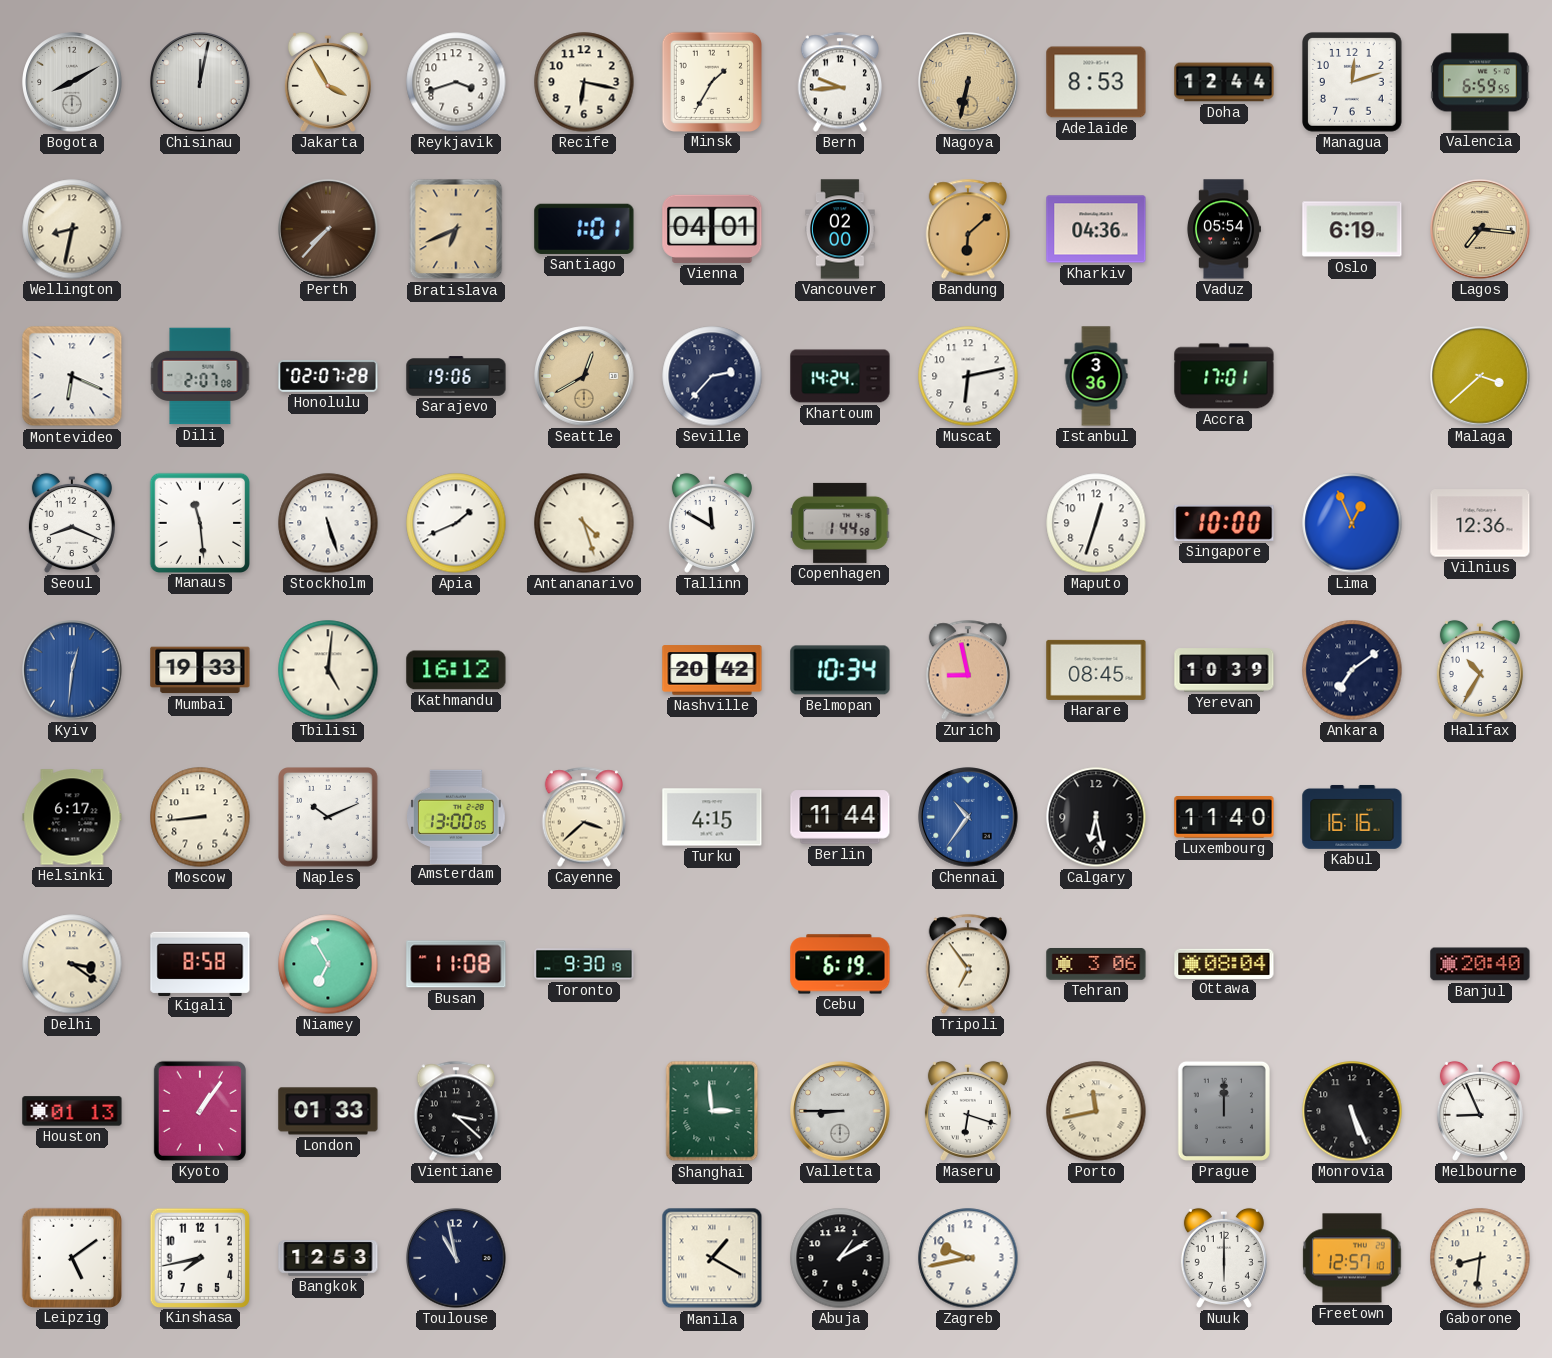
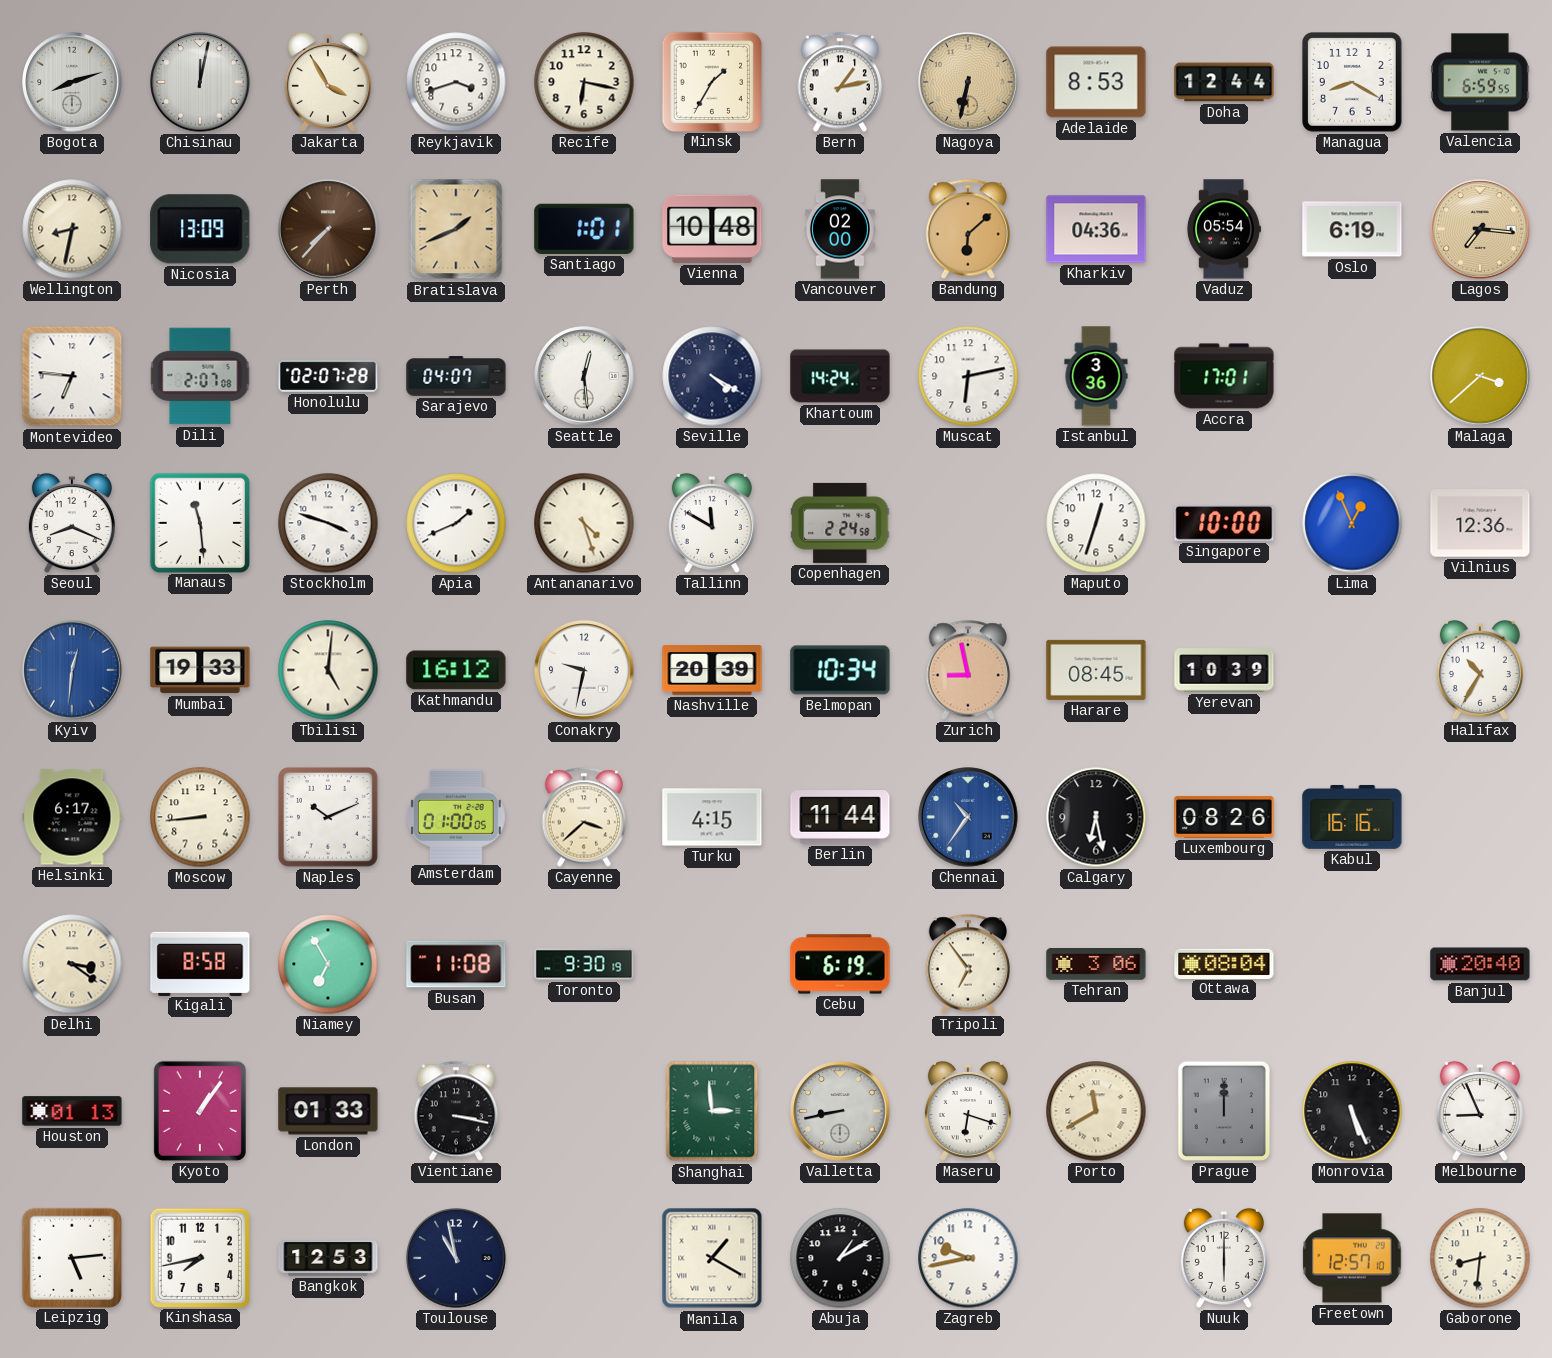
Bogota: 8:10 -> 8:12 (72, 82)
Bern: 9:44 -> 1:13 (840, 82)
Managua: 12:12 -> 8:20 (1353, 83)
Nicosia: none -> 13:09 (200, 229)
Bratislava: 6:41 -> 1:41 (456, 229)
Vienna: 04:01 -> 10:48 (712, 229)
Montevideo: 6:19 -> 6:46 (72, 376)
Sarajevo: 19:06 -> 04:07 (456, 376)
Seattle: 12:40 -> 12:29 (584, 376)
Seattle dial: champagne -> white (584, 376)
Seville: 2:37 -> 4:20 (712, 376)
Stockholm: 5:27 -> 3:48 (328, 523)
Copenhagen: 1:44 -> 2:24 (840, 523)
Conakry: none -> 9:32 (584, 670)
Nashville: 20:42 -> 20:39 (712, 670)
Ankara: 7:09 -> none (1352, 670)
Amsterdam: 13:00 -> 01:00 (456, 816)
Luxembourg: 11:40 -> 08:26 (1224, 817)
Vientiane: 3:22 -> 3:17 (456, 1111)
Valletta: 8:45 -> 8:43 (840, 1111)
Porto: 11:43 -> 11:40 (1096, 1111)
Leipzig: 5:09 -> 5:14 (71, 1257)
